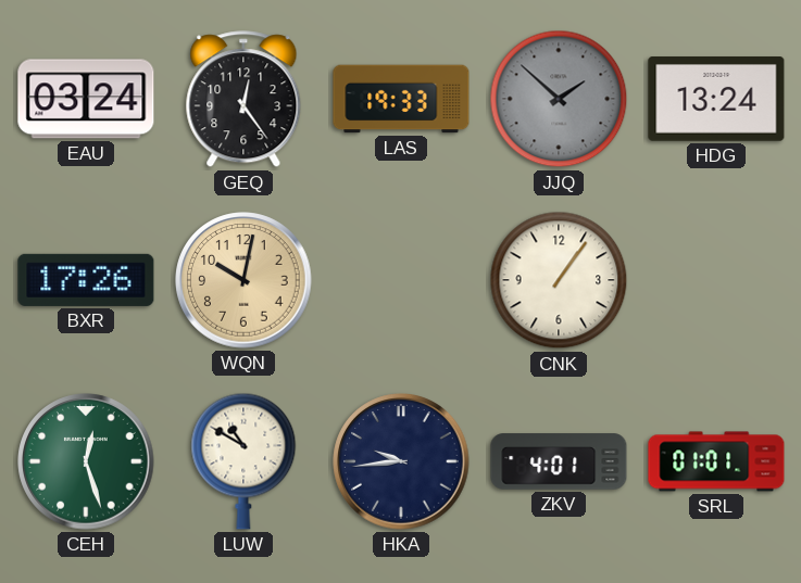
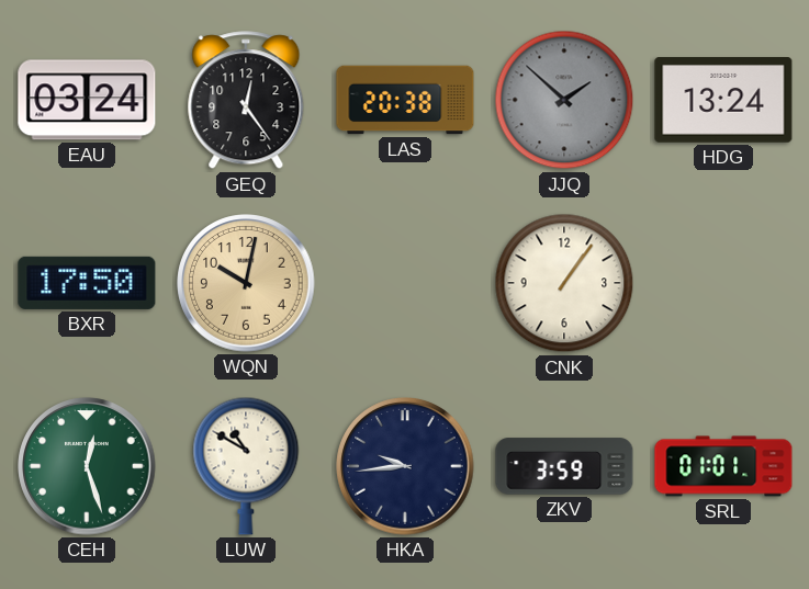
LAS: 19:33 -> 20:38 (405, 100)
BXR: 17:26 -> 17:50 (87, 283)
ZKV: 4:01 -> 3:59 (564, 466)
